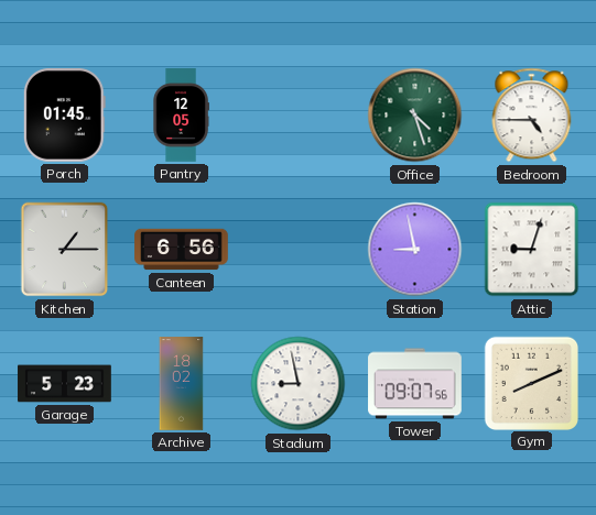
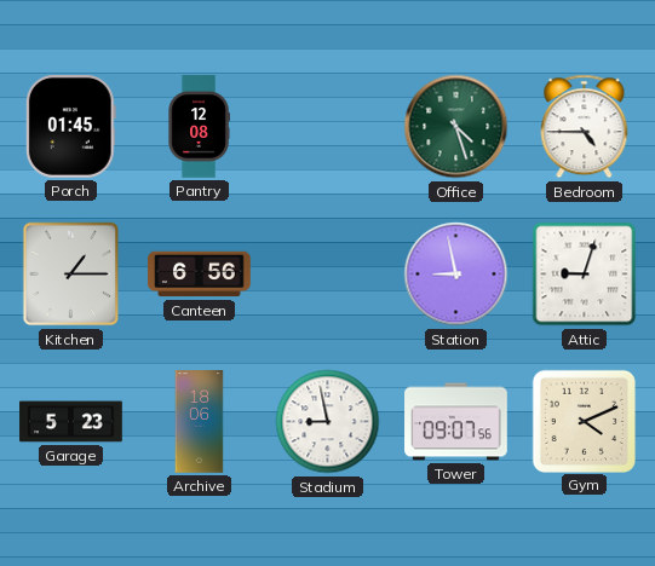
Pantry: 12:05 -> 12:08 (199, 127)
Archive: 18:02 -> 18:06 (200, 422)
Gym: 8:11 -> 4:11 (584, 421)
